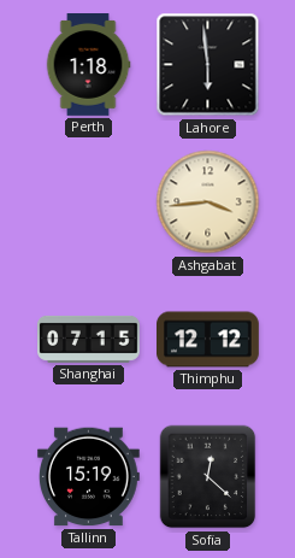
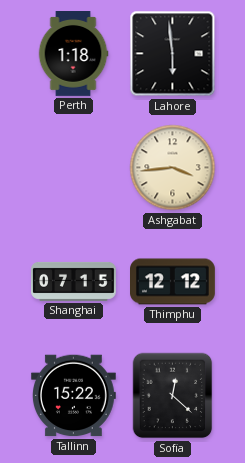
Tallinn: 15:19 -> 15:22 (73, 396)
